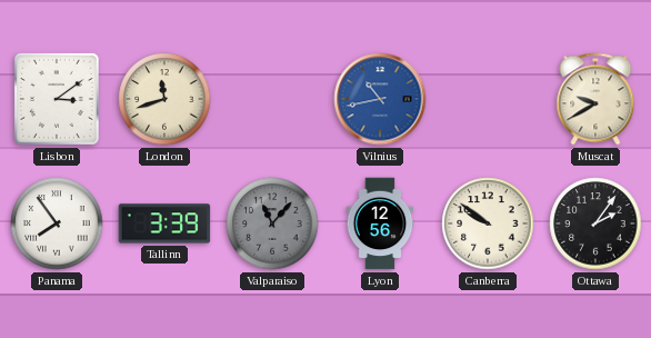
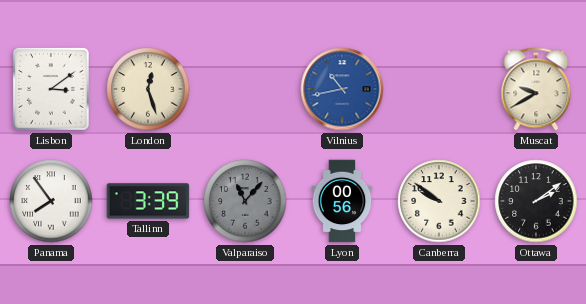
London: 11:42 -> 12:27 (148, 89)
Lyon: 12:56 -> 00:56 (342, 201)
Ottawa: 2:06 -> 2:09 (536, 201)
